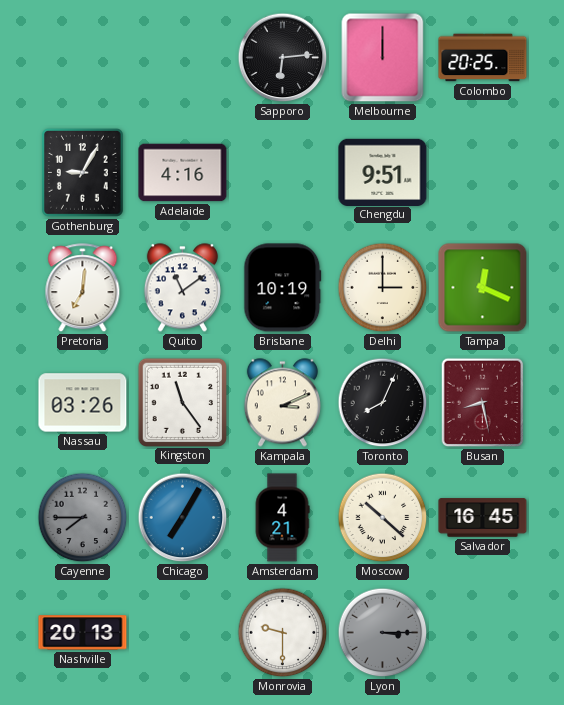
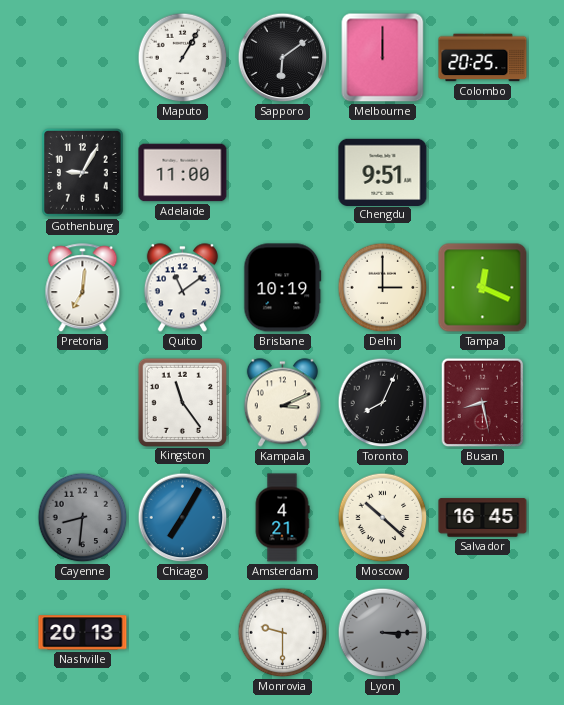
Maputo: none -> 1:05 (183, 58)
Sapporo: 6:14 -> 6:09 (283, 58)
Adelaide: 4:16 -> 11:00 (183, 173)
Nassau: 03:26 -> none (83, 403)
Cayenne: 7:45 -> 8:31 (83, 518)
